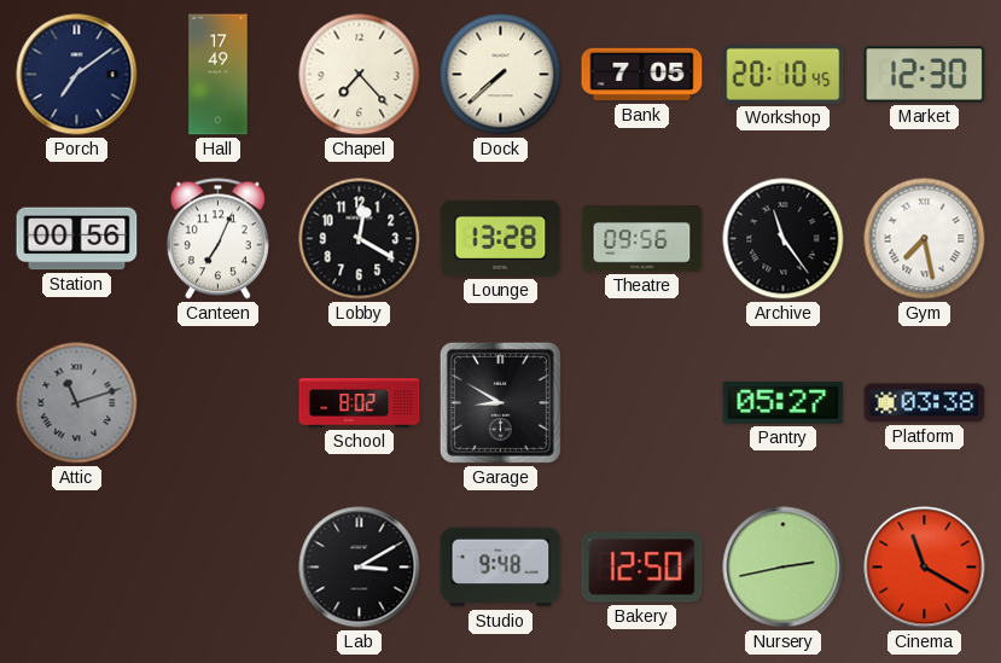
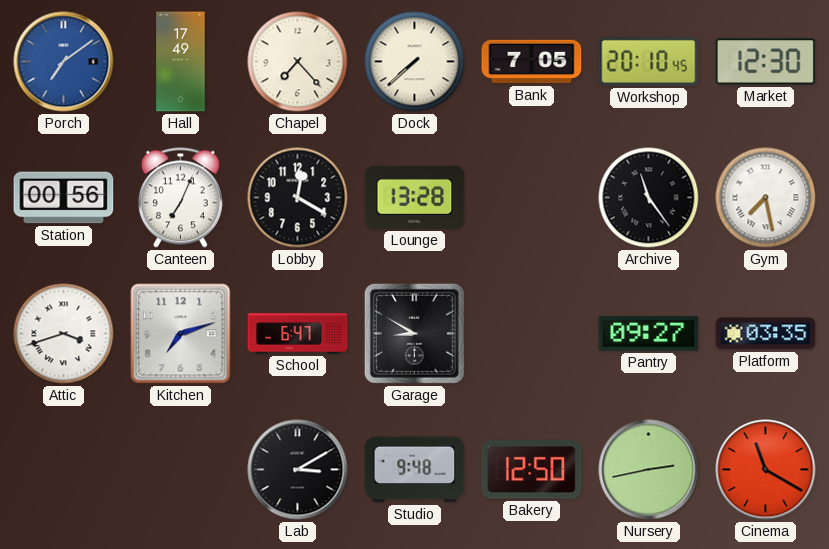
Porch dial: navy -> blue (64, 62)
Theatre: 09:56 -> none (642, 239)
Attic: 11:12 -> 3:42 (64, 334)
Attic dial: grey -> white (64, 334)
Kitchen: none -> 7:12 (181, 334)
School: 8:02 -> 6:47 (298, 334)
Pantry: 05:27 -> 09:27 (649, 333)
Platform: 03:38 -> 03:35 (766, 334)
